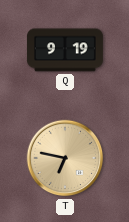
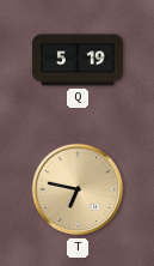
Q: 9:19 -> 5:19 (78, 60)
